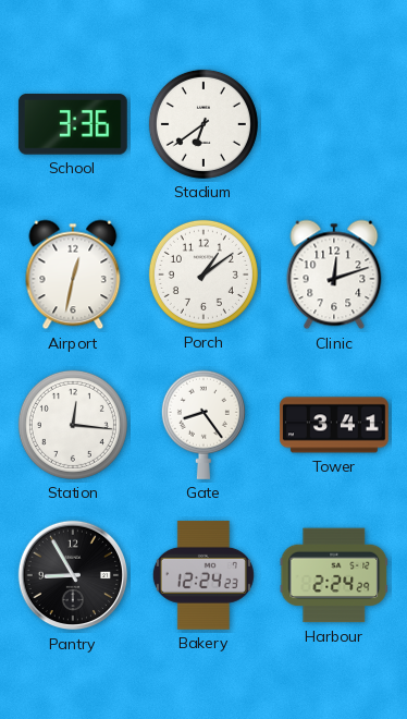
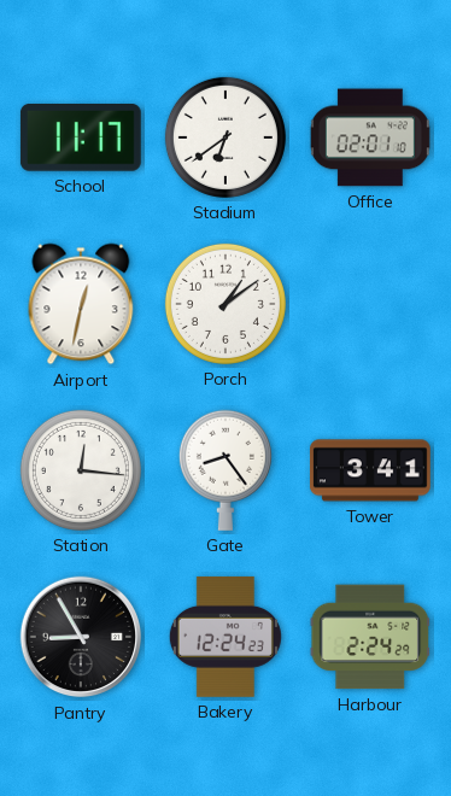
School: 3:36 -> 11:17 (81, 137)
Office: none -> 02:01 (370, 137)
Clinic: 12:12 -> none (334, 275)
